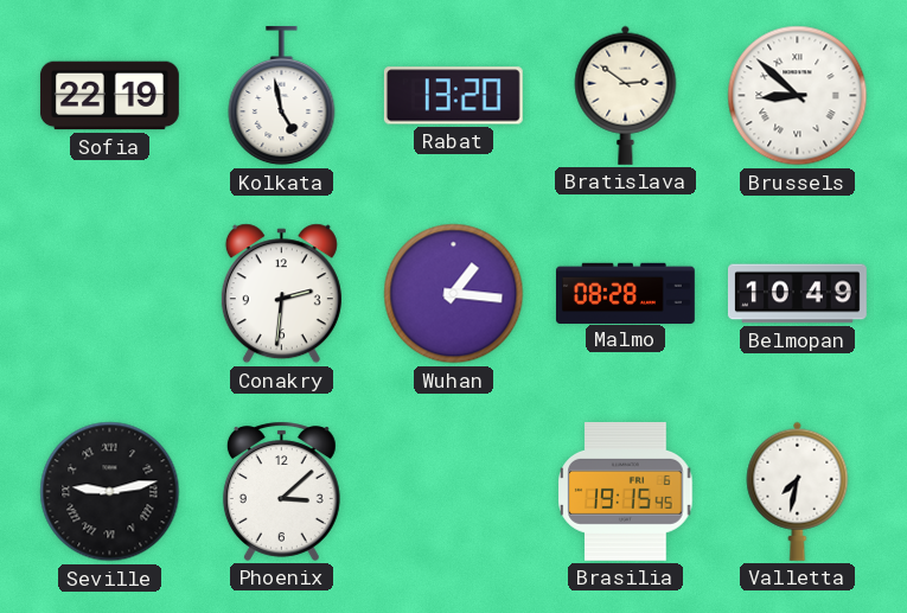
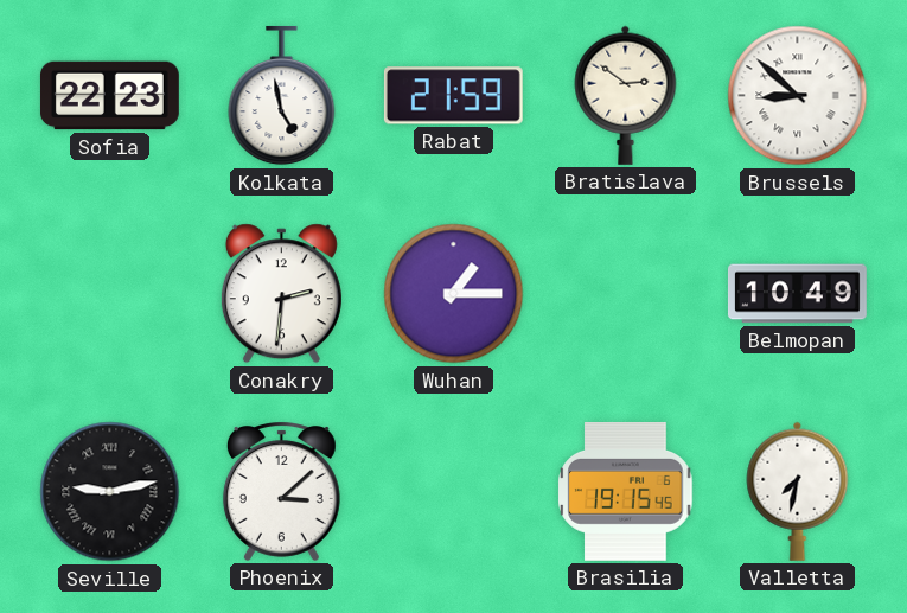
Sofia: 22:19 -> 22:23 (109, 96)
Rabat: 13:20 -> 21:59 (453, 96)
Wuhan: 1:16 -> 1:15 (454, 294)
Malmo: 08:28 -> none (625, 293)
